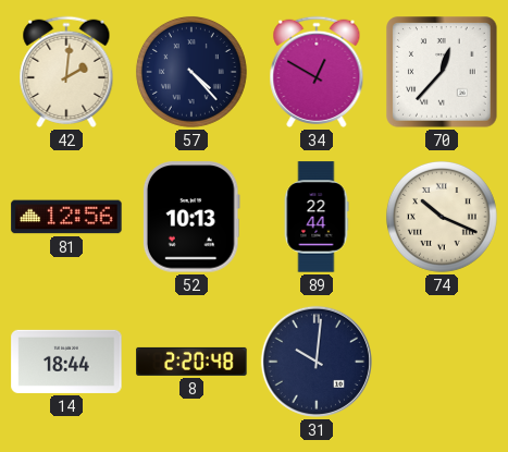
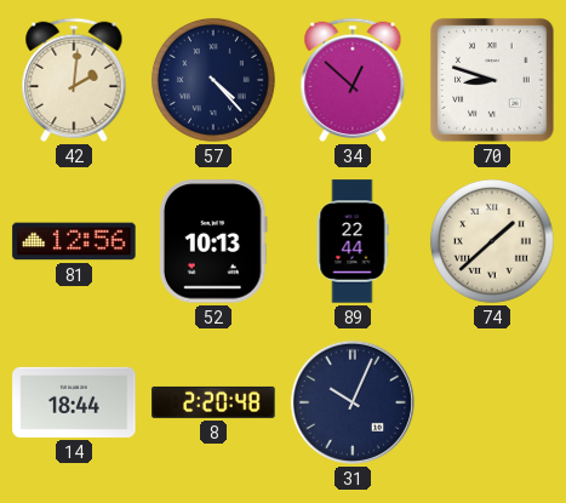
34: 12:50 -> 12:52 (353, 80)
70: 12:37 -> 8:48 (492, 80)
74: 10:19 -> 1:38 (492, 241)
31: 10:01 -> 10:04 (353, 402)
